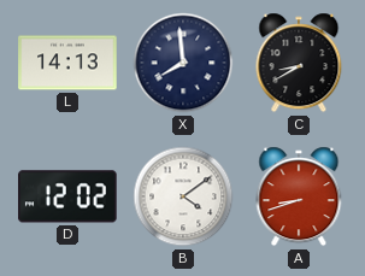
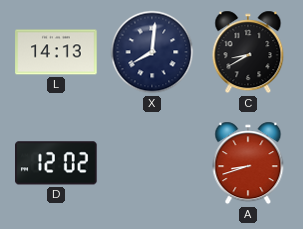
X: 7:59 -> 8:01 (152, 52)
B: 4:09 -> none (183, 196)
